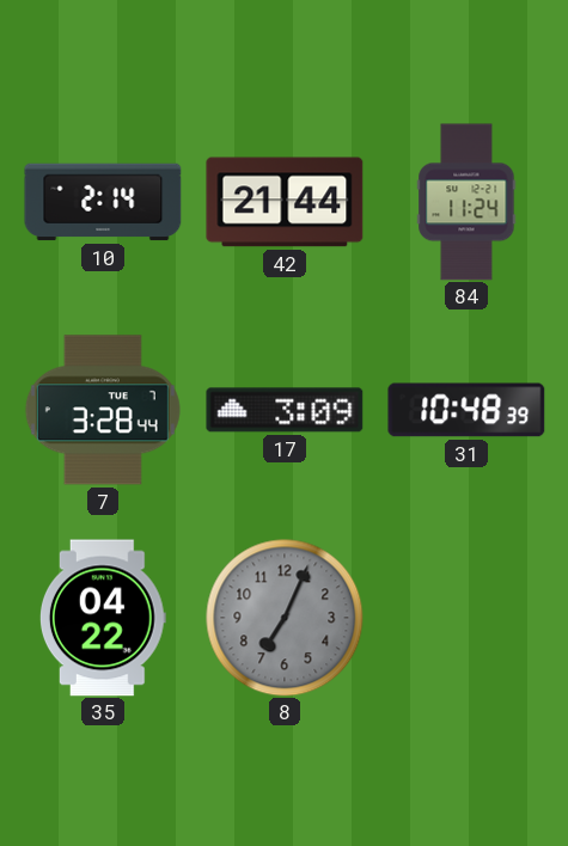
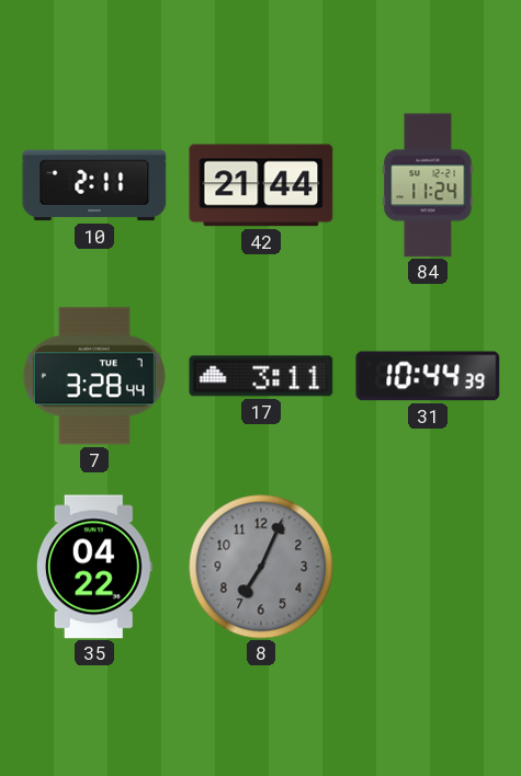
10: 2:14 -> 2:11 (94, 185)
17: 3:09 -> 3:11 (261, 376)
31: 10:48 -> 10:44 (428, 376)
